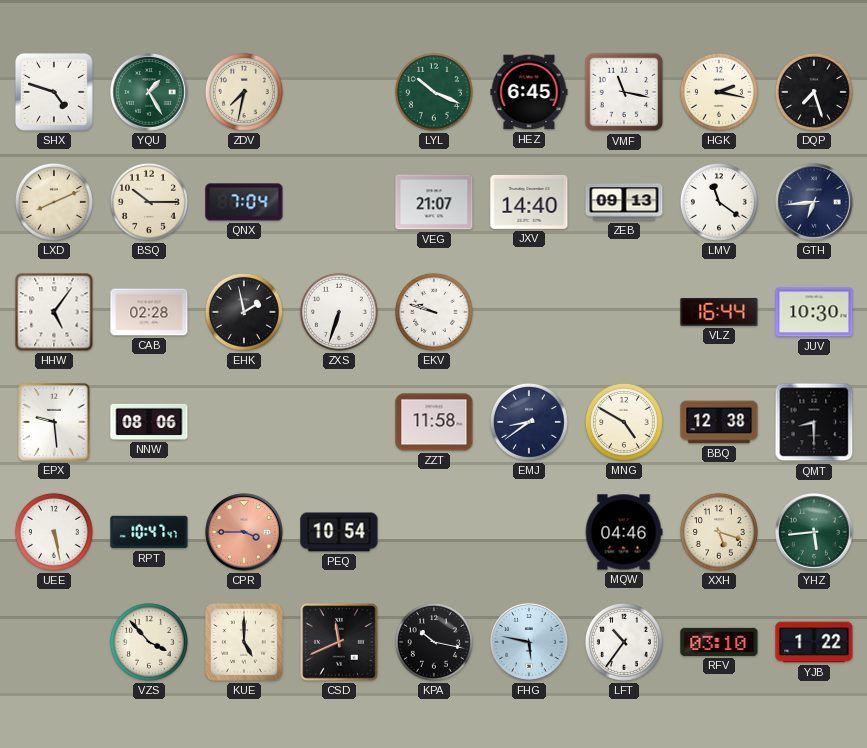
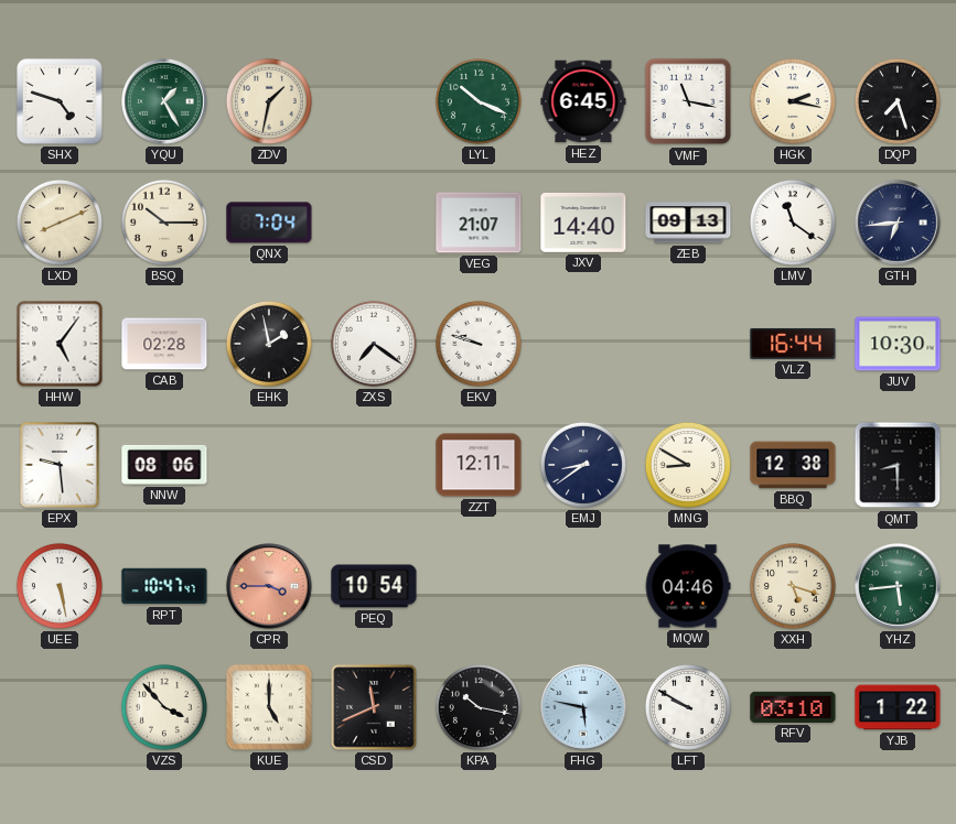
ZDV: 7:32 -> 1:32 (269, 101)
ZXS: 6:33 -> 7:21 (374, 344)
ZZT: 11:58 -> 12:11 (479, 465)
MNG: 4:50 -> 8:50 (688, 465)
LFT: 10:36 -> 9:50 (688, 707)
